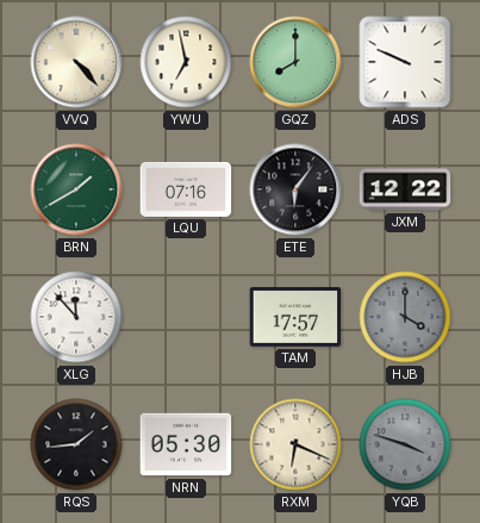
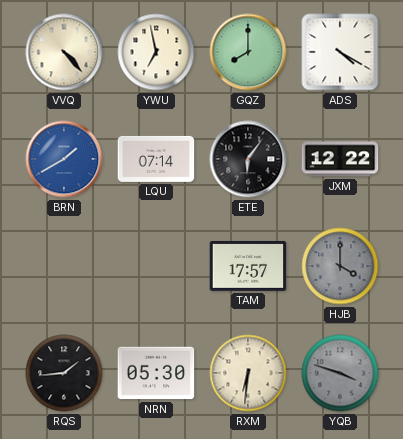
ADS: 9:49 -> 4:20 (340, 52)
BRN dial: green -> blue (64, 159)
LQU: 07:16 -> 07:14 (156, 159)
XLG: 11:53 -> none (76, 317)
RXM: 6:19 -> 6:31 (248, 373)
